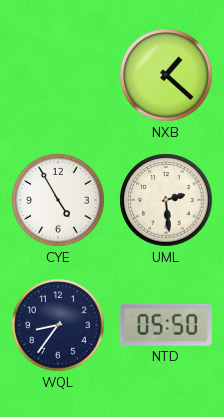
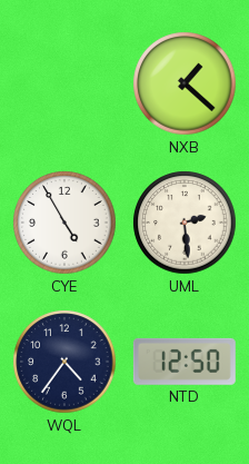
WQL: 8:36 -> 4:36 (64, 362)
NTD: 05:50 -> 12:50 (185, 362)
